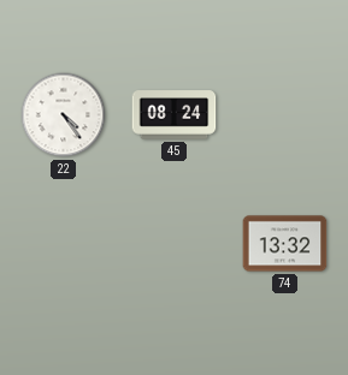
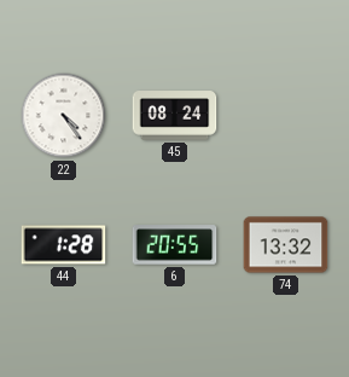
44: none -> 1:28 (64, 245)
6: none -> 20:55 (175, 245)
